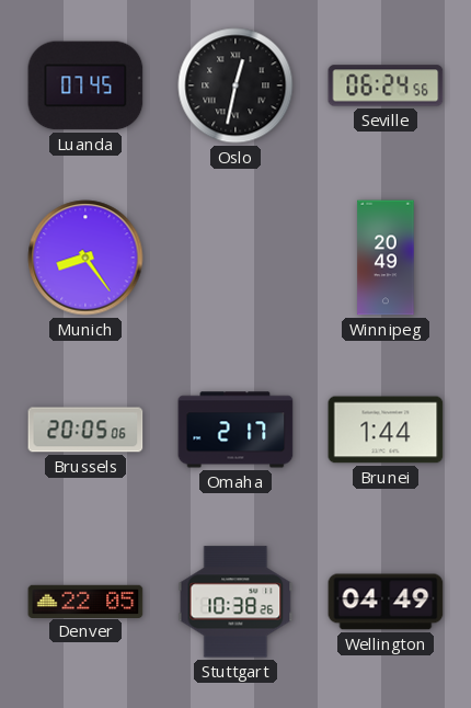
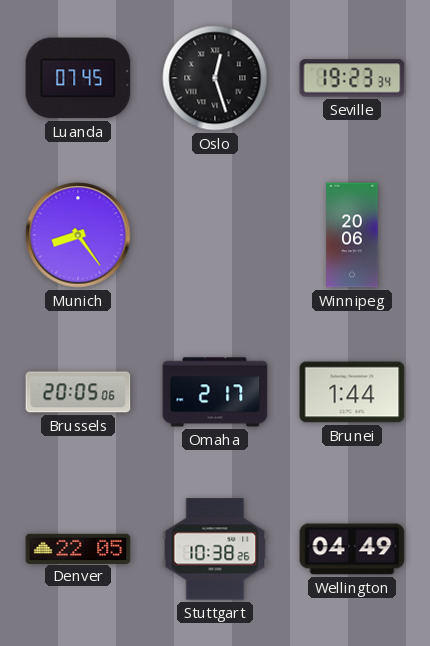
Oslo: 12:32 -> 12:27 (215, 78)
Seville: 06:24 -> 19:23 (352, 78)
Winnipeg: 20:49 -> 20:06 (352, 235)
